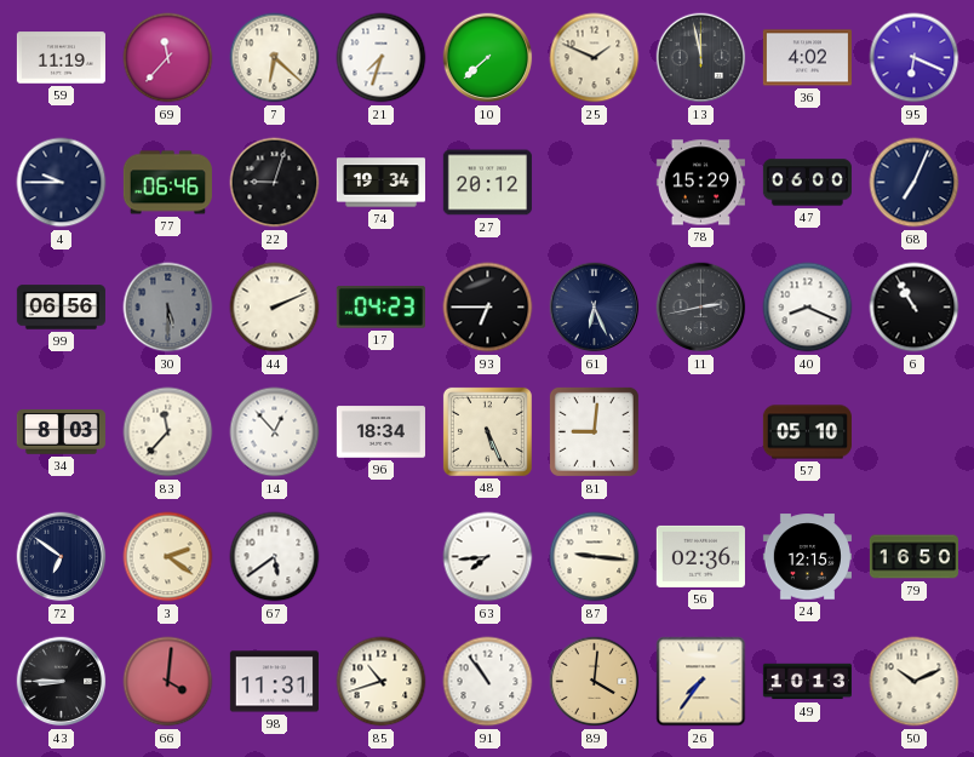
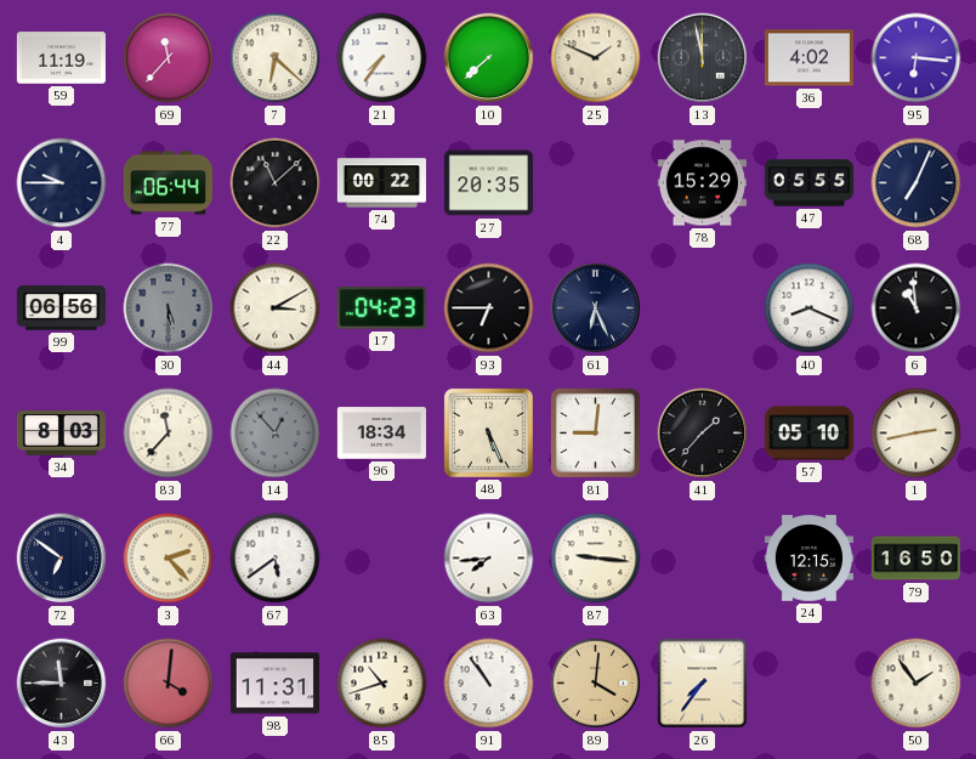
21: 7:33 -> 7:36 (382, 58)
95: 6:19 -> 6:16 (917, 58)
77: 06:46 -> 06:44 (168, 183)
22: 9:03 -> 11:08 (276, 183)
74: 19:34 -> 00:22 (381, 183)
27: 20:12 -> 20:35 (488, 183)
47: 06:00 -> 05:55 (808, 183)
44: 2:11 -> 3:10 (276, 308)
11: 2:43 -> none (701, 308)
6: 10:55 -> 10:59 (917, 308)
14 dial: white -> grey (276, 434)
41: none -> 1:37 (703, 434)
1: none -> 2:43 (917, 434)
3: 2:21 -> 2:23 (169, 559)
56: 02:36 -> none (700, 556)
43: 8:45 -> 11:45 (62, 684)
49: 10:13 -> none (807, 682)
50: 10:11 -> 1:54 (917, 684)
